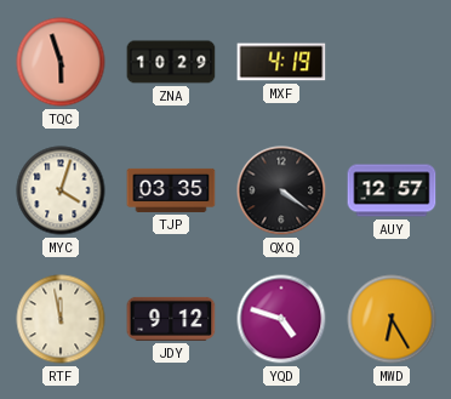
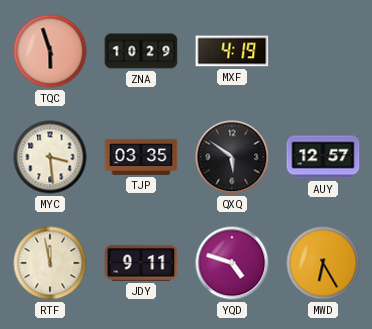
MYC: 4:03 -> 3:29 (50, 157)
QXQ: 4:21 -> 5:51 (232, 157)
JDY: 9:12 -> 9:11 (141, 263)
